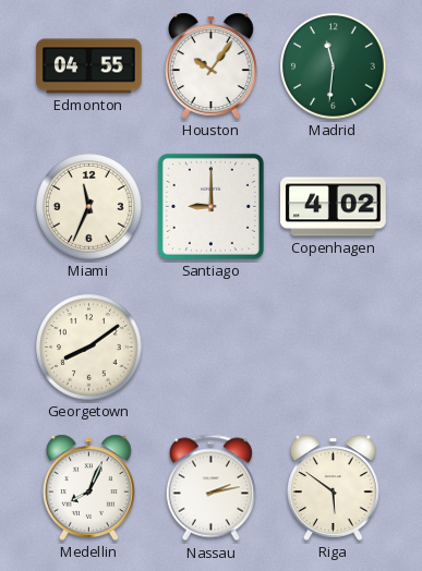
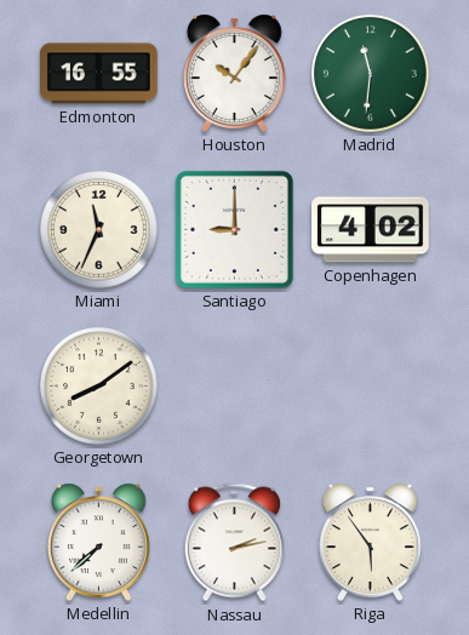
Edmonton: 04:55 -> 16:55 (99, 74)
Medellin: 8:04 -> 7:38 (98, 542)
Riga: 5:51 -> 5:54 (370, 542)
